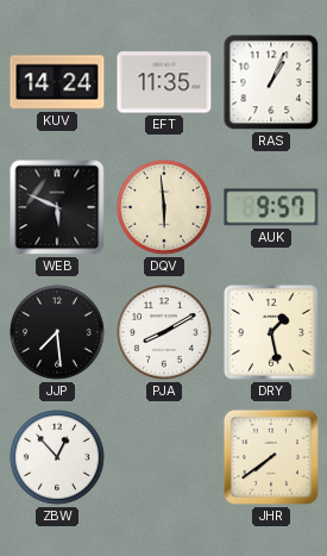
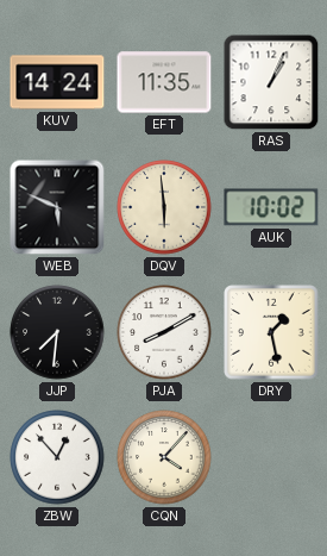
AUK: 9:57 -> 10:02 (271, 207)
JJP: 7:29 -> 7:31 (57, 332)
CQN: none -> 4:07 (164, 457)
JHR: 7:39 -> none (271, 457)
